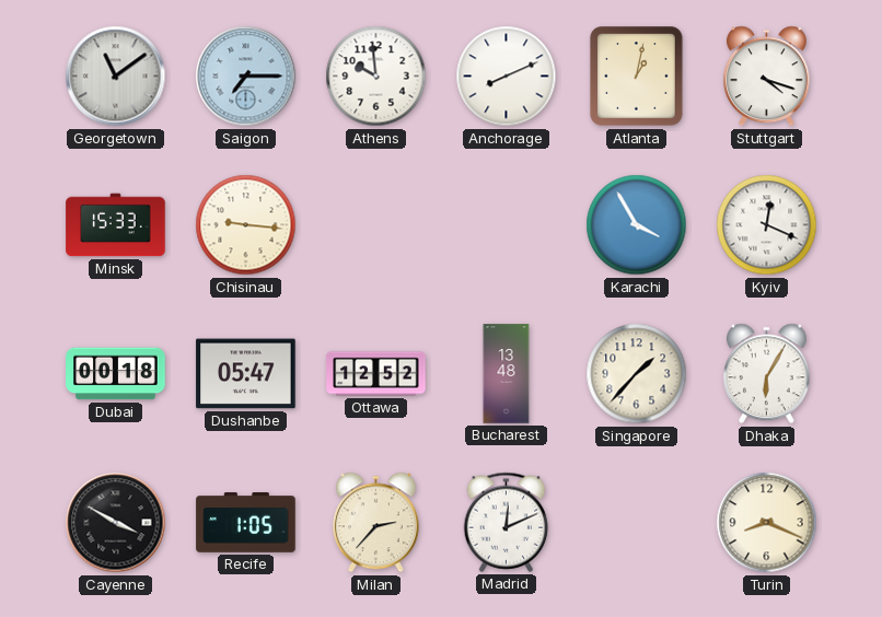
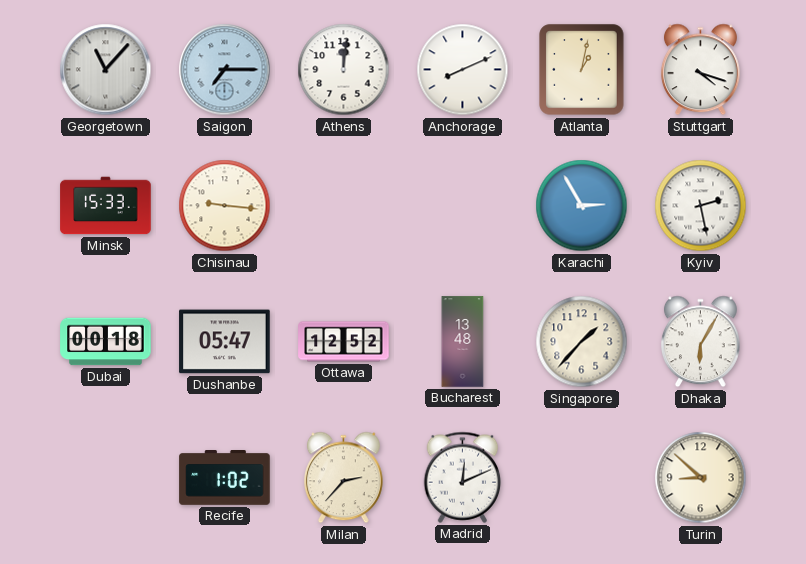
Georgetown: 11:09 -> 11:07 (106, 70)
Athens: 9:59 -> 12:01 (344, 70)
Karachi: 3:55 -> 2:55 (582, 206)
Kyiv: 12:19 -> 2:28 (701, 206)
Cayenne: 3:50 -> none (116, 523)
Recife: 1:05 -> 1:02 (225, 478)
Turin: 8:19 -> 8:52 (701, 478)
